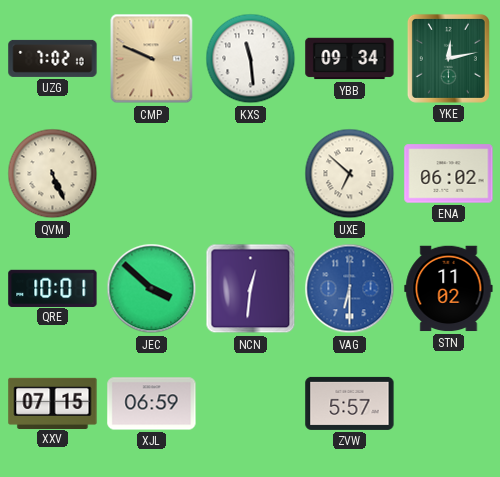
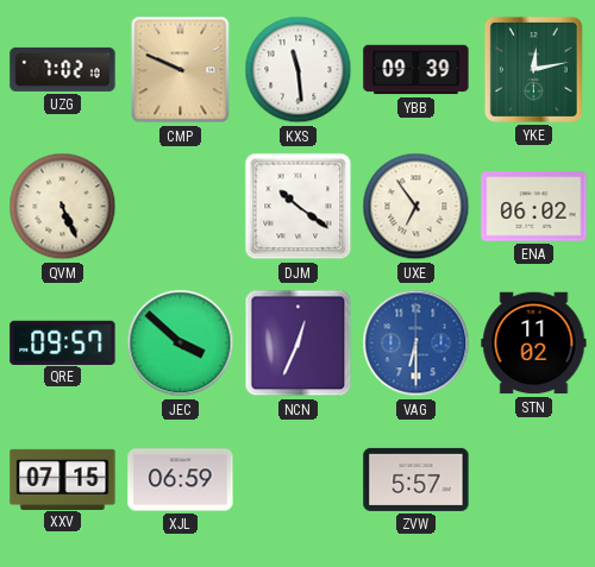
YBB: 09:34 -> 09:39 (416, 70)
DJM: none -> 10:21 (299, 207)
UXE: 6:52 -> 6:54 (416, 207)
QRE: 10:01 -> 09:57 (63, 342)
NCN: 12:31 -> 12:34 (299, 344)
